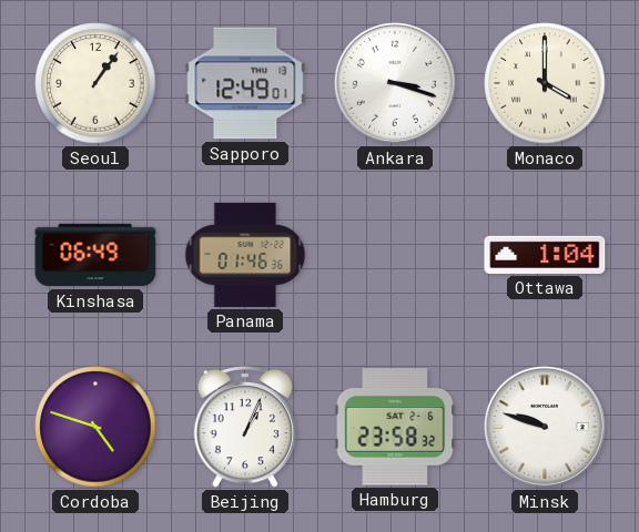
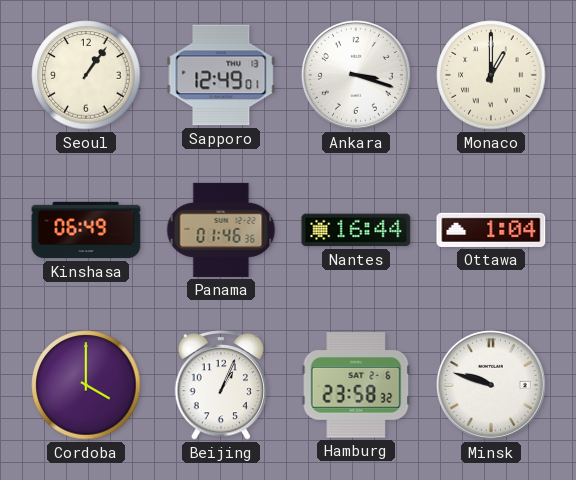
Monaco: 4:00 -> 1:00 (491, 75)
Nantes: none -> 16:44 (356, 230)
Cordoba: 4:48 -> 4:00 (86, 385)
